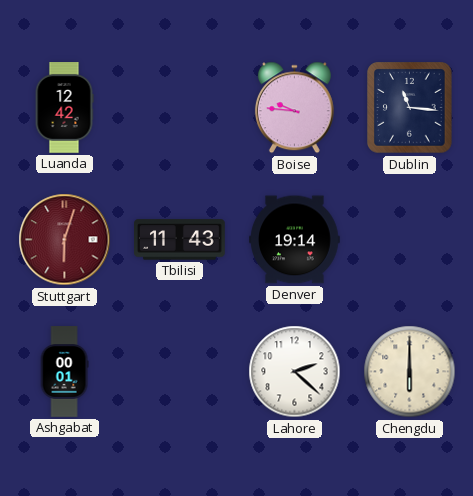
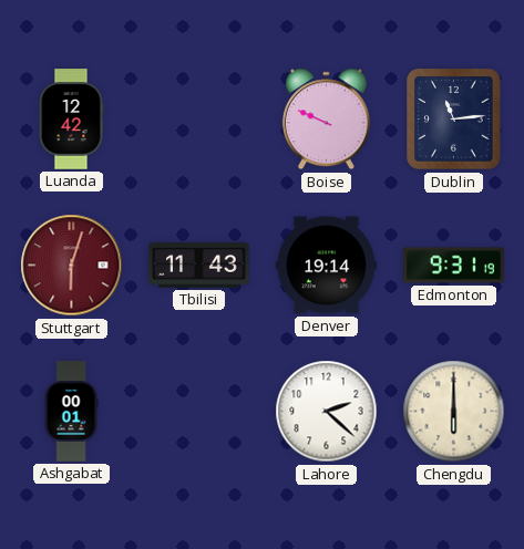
Boise: 9:46 -> 9:49 (326, 120)
Dublin: 11:16 -> 11:14 (454, 120)
Edmonton: none -> 9:31 (454, 266)
